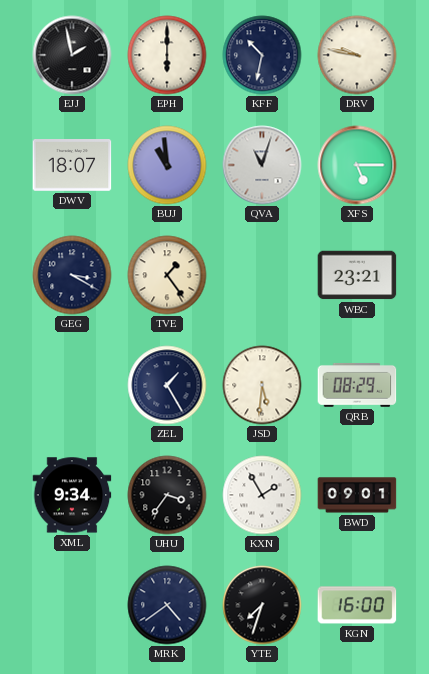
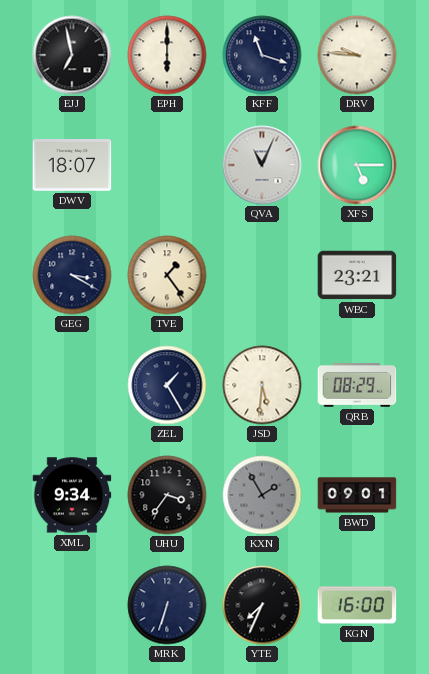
EJJ: 1:58 -> 6:58 (72, 55)
KFF: 10:32 -> 11:18 (262, 55)
DRV: 9:47 -> 9:46 (357, 55)
BUJ: 10:59 -> none (167, 165)
QVA: 11:03 -> 11:04 (262, 165)
KXN dial: white -> grey (262, 495)
MRK: 4:39 -> 6:33 (167, 605)
YTE: 7:33 -> 7:34 (262, 605)
